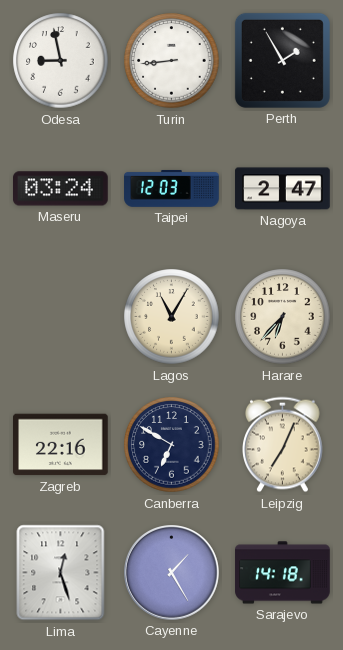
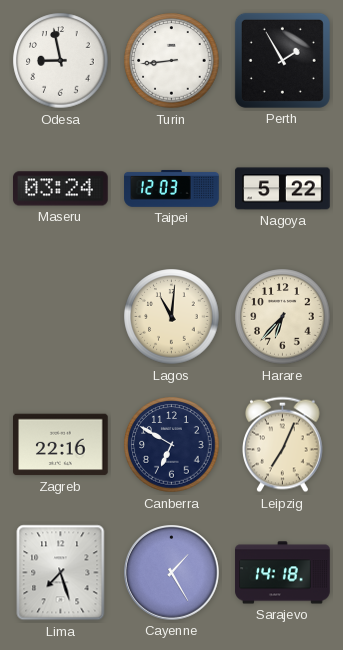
Nagoya: 2:47 -> 5:22 (283, 189)
Lagos: 11:05 -> 11:01 (172, 317)
Lima: 12:27 -> 7:27 (61, 573)
